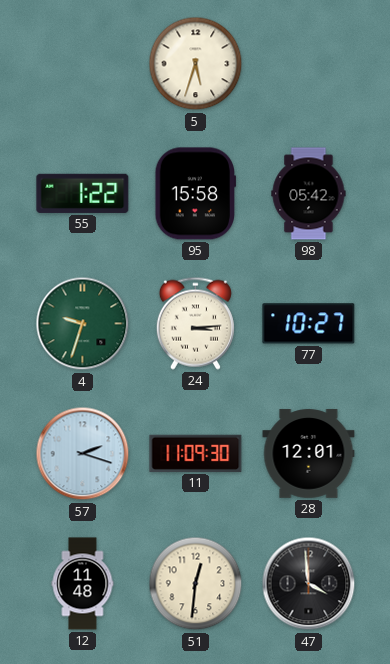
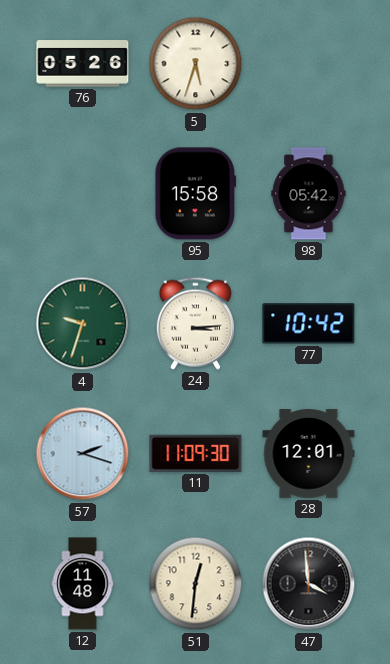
76: none -> 05:26 (83, 64)
55: 1:22 -> none (83, 193)
77: 10:27 -> 10:42 (309, 324)
